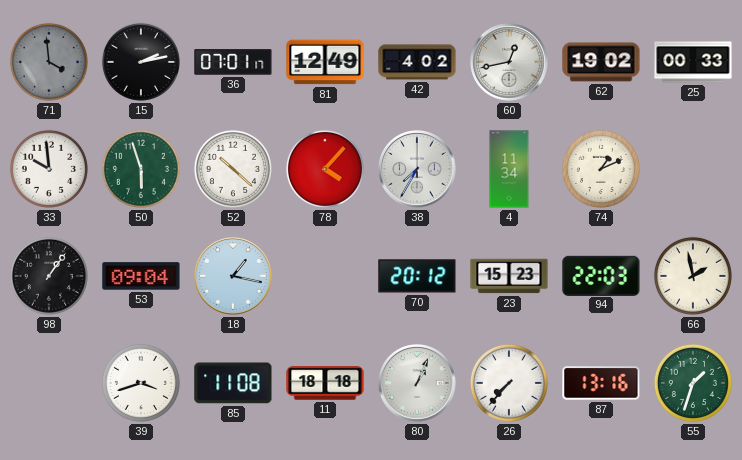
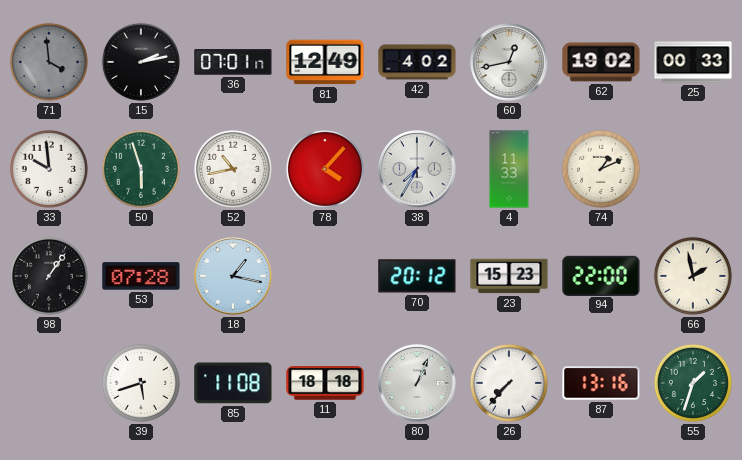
52: 10:22 -> 10:43 (233, 169)
4: 11:34 -> 11:33 (509, 169)
53: 09:04 -> 07:28 (141, 276)
94: 22:03 -> 22:00 (601, 275)
39: 3:42 -> 5:42 (141, 383)
